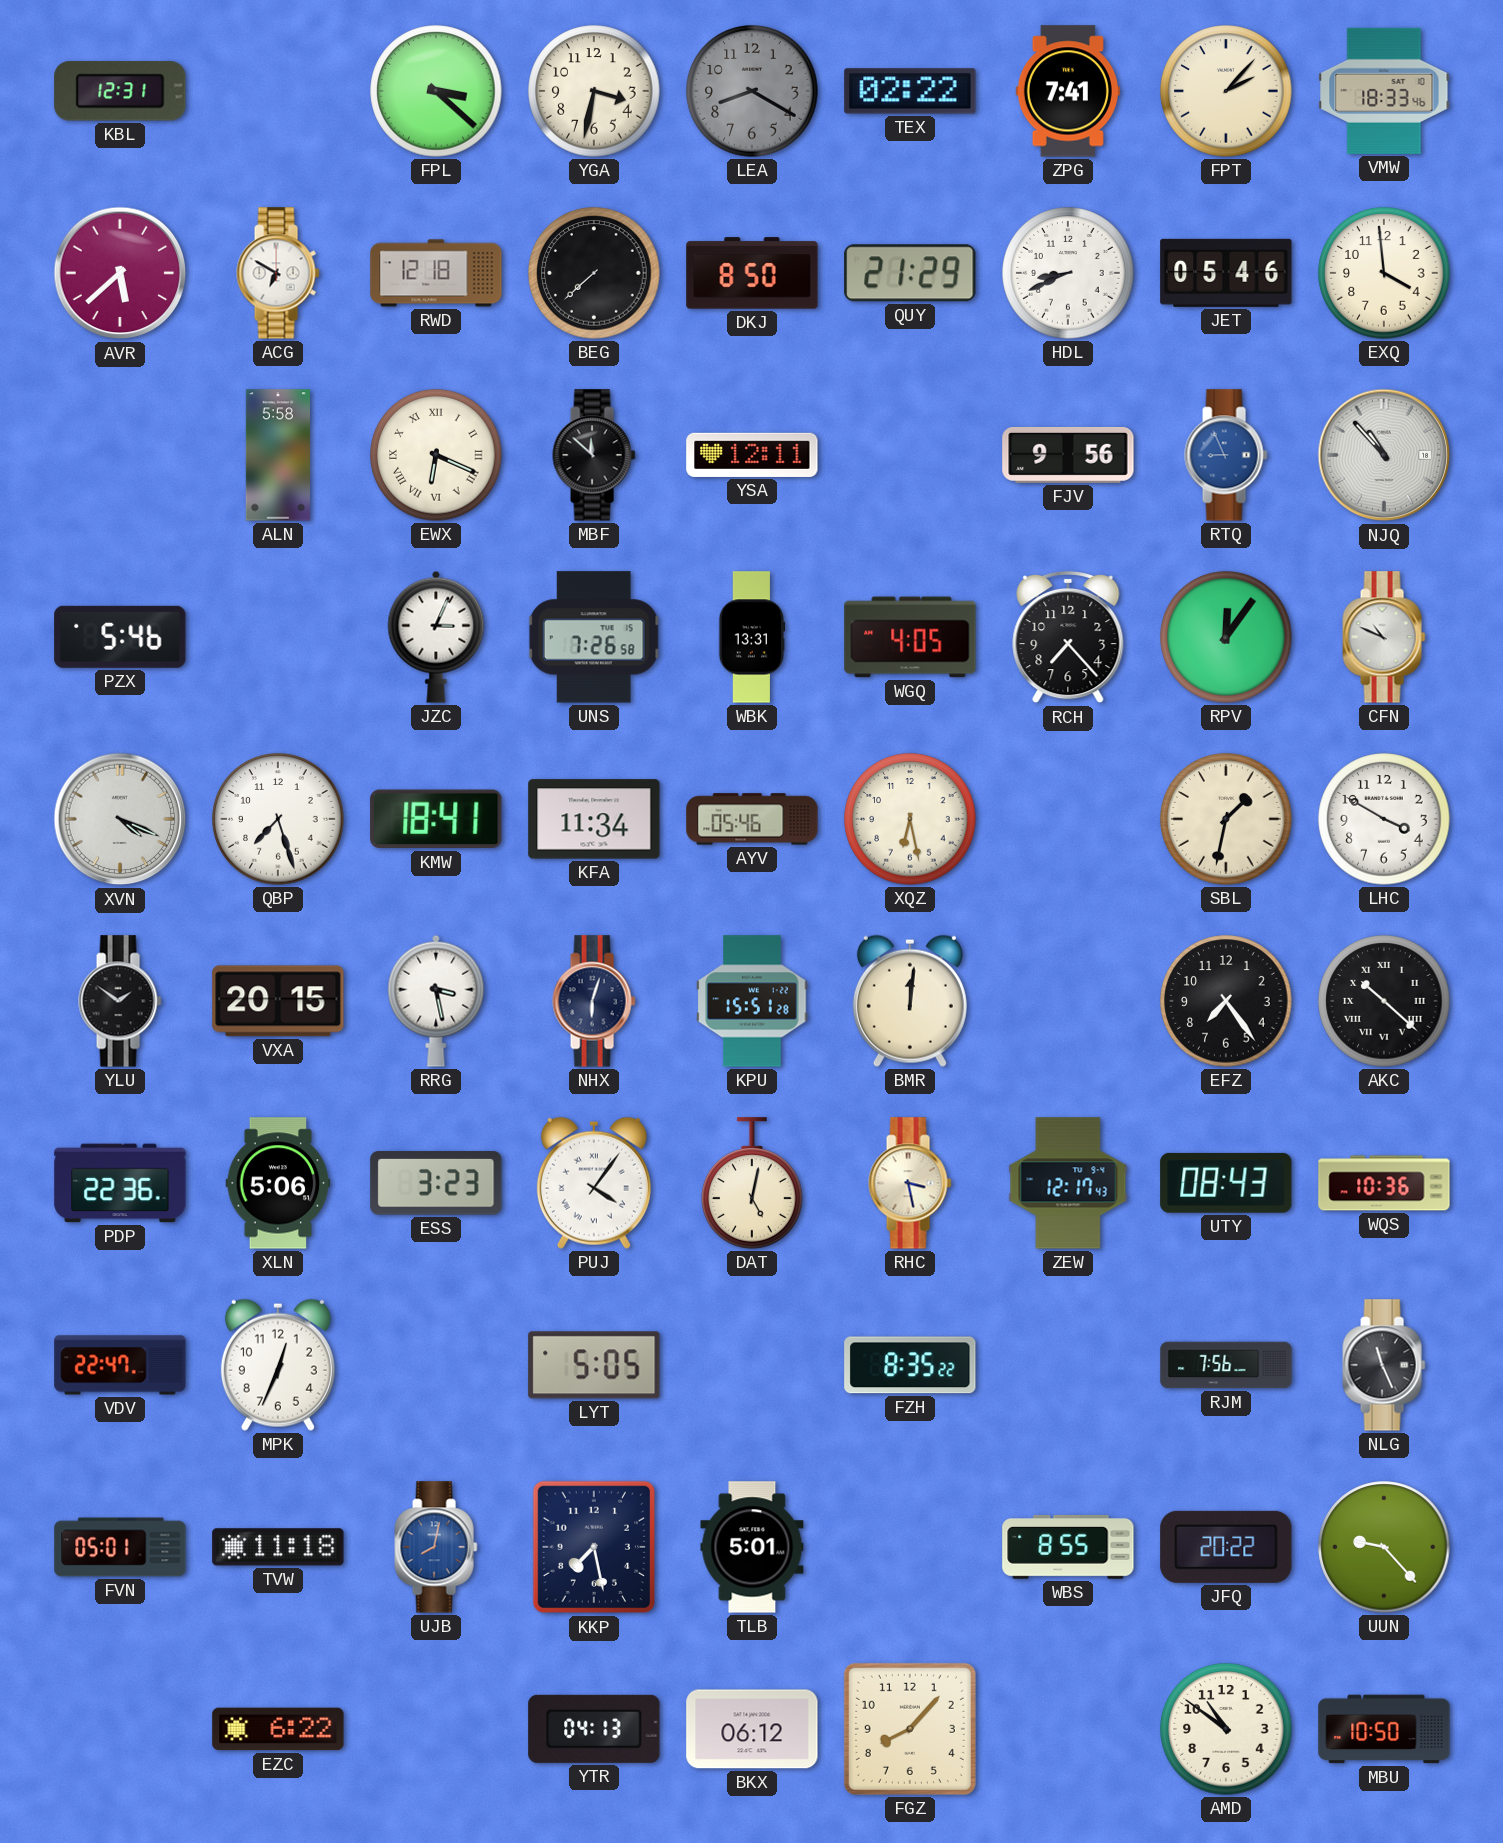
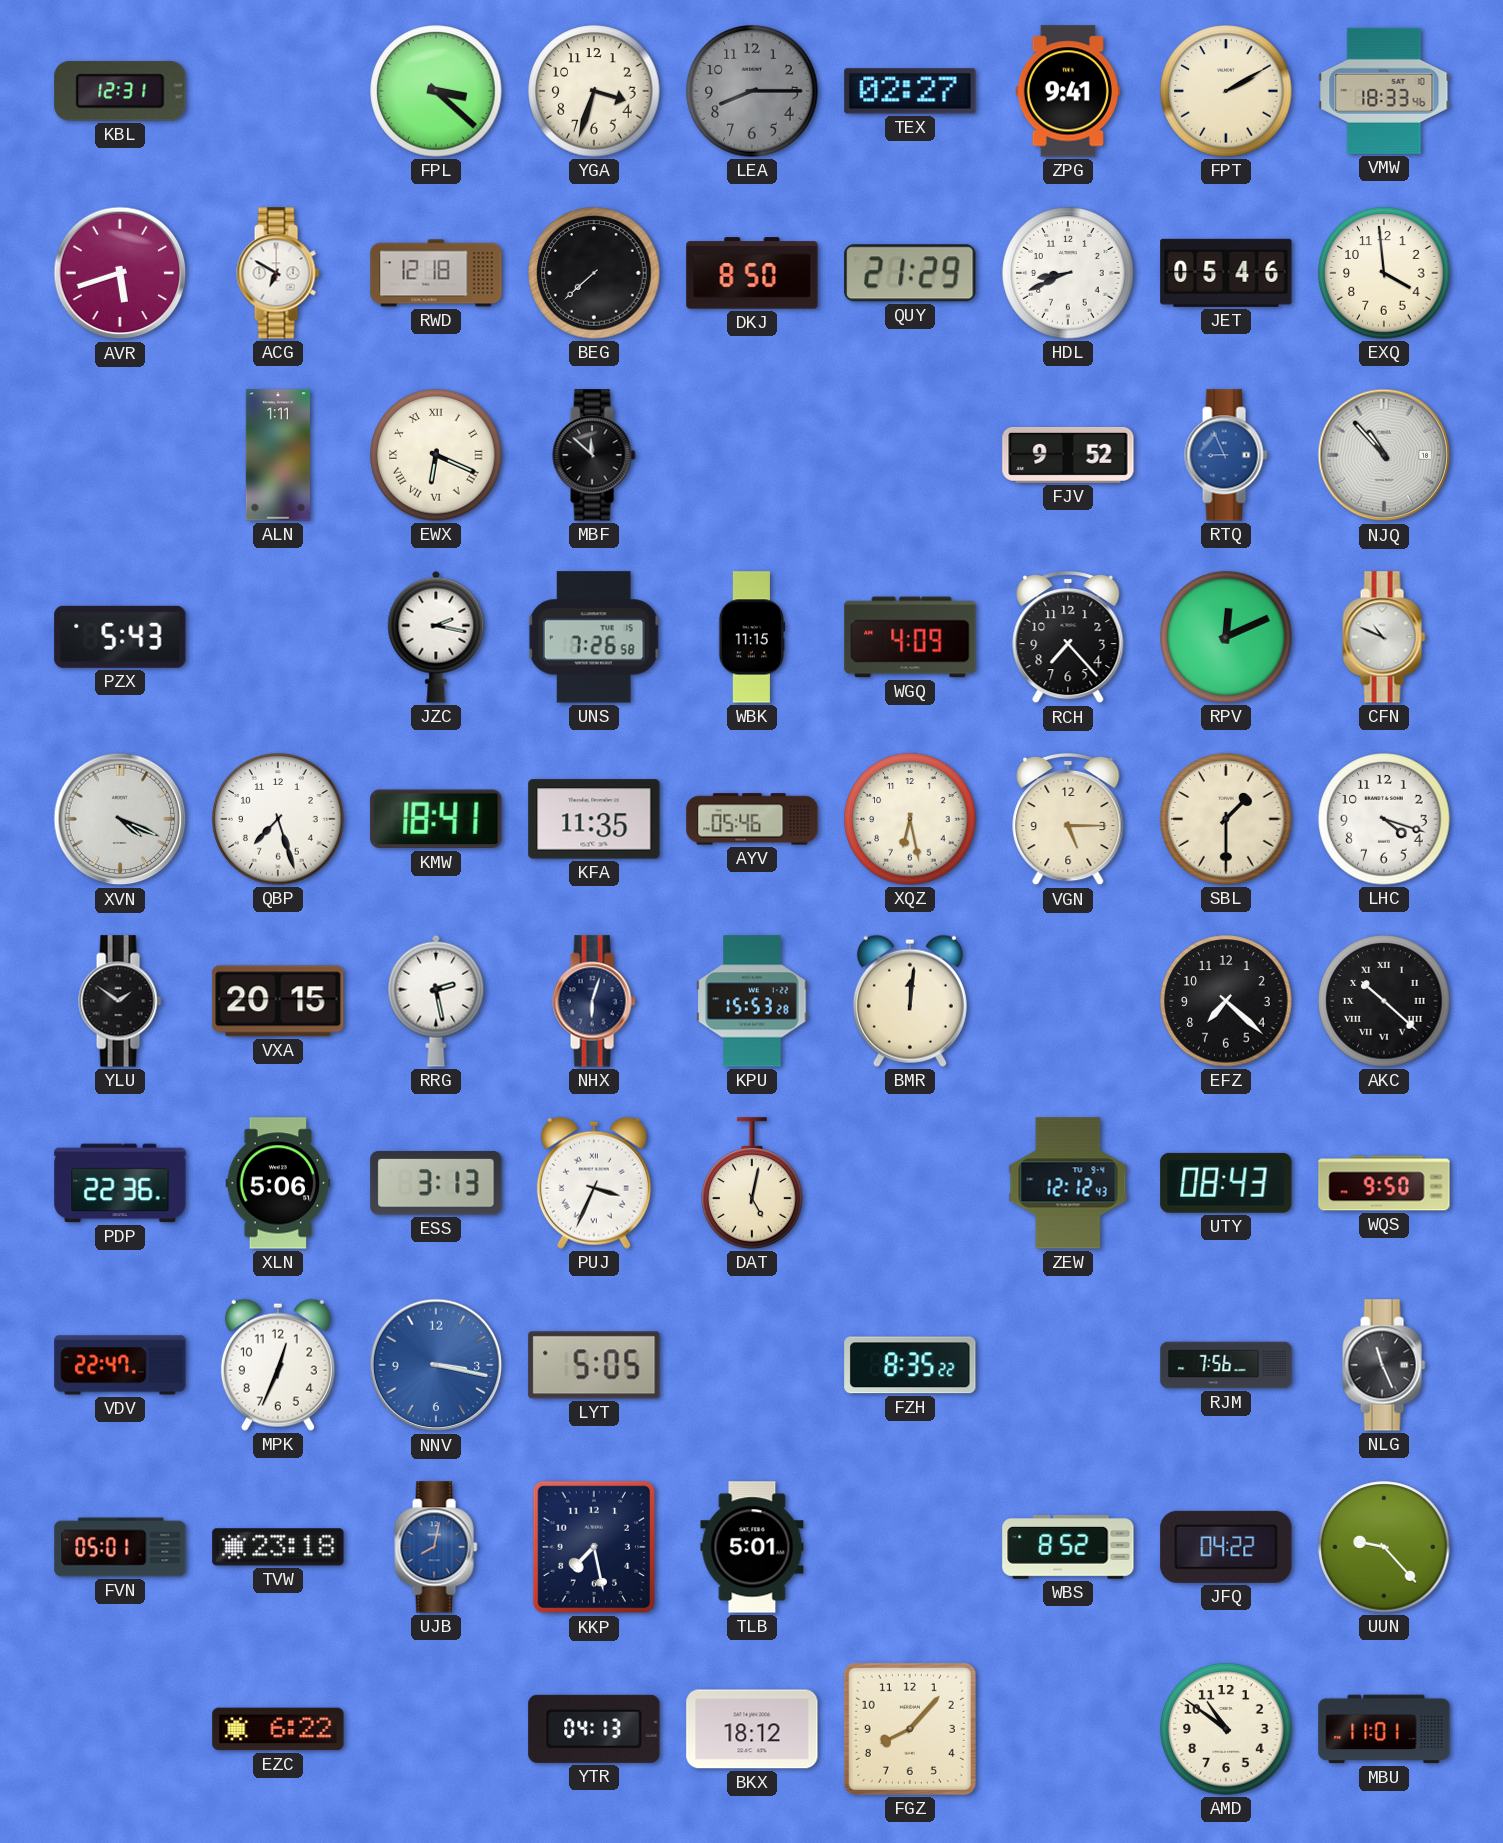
YGA: 3:32 -> 3:33 (594, 91)
LEA: 8:20 -> 8:15 (752, 91)
TEX: 02:22 -> 02:27 (910, 91)
ZPG: 7:41 -> 9:41 (1068, 91)
FPT: 2:07 -> 2:10 (1226, 91)
AVR: 5:38 -> 5:42 (120, 273)
ALN: 5:58 -> 1:11 (278, 455)
YSA: 12:11 -> none (752, 455)
FJV: 9:56 -> 9:52 (1068, 455)
PZX: 5:46 -> 5:43 (120, 637)
JZC: 3:04 -> 2:17 (436, 637)
WBK: 13:31 -> 11:15 (752, 637)
WGQ: 4:05 -> 4:09 (910, 637)
RPV: 12:06 -> 12:11 (1226, 637)
KFA: 11:34 -> 11:35 (594, 819)
VGN: none -> 5:15 (1068, 819)
SBL: 1:32 -> 1:30 (1226, 819)
LHC: 3:50 -> 4:18 (1384, 819)
RRG: 3:28 -> 2:28 (436, 1001)
KPU: 15:51 -> 15:53 (752, 1001)
EFZ: 7:24 -> 7:22 (1226, 1001)
ESS: 3:23 -> 3:13 (436, 1183)
PUJ: 4:06 -> 3:34 (594, 1183)
RHC: 3:28 -> none (910, 1183)
ZEW: 12:17 -> 12:12 (1068, 1183)
WQS: 10:36 -> 9:50 (1384, 1183)
NNV: none -> 3:17 (436, 1365)
TVW: 11:18 -> 23:18 (278, 1547)
WBS: 8:55 -> 8:52 (1068, 1547)
JFQ: 20:22 -> 04:22 (1226, 1547)
BKX: 06:12 -> 18:12 (752, 1729)
MBU: 10:50 -> 11:01 (1384, 1729)
